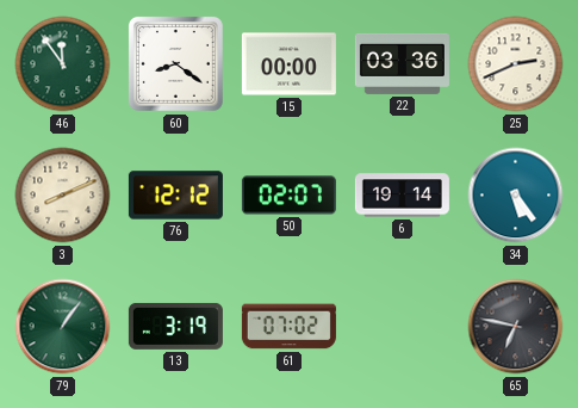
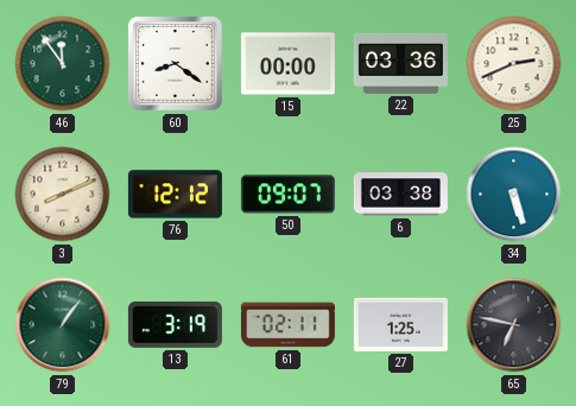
50: 02:07 -> 09:07 (287, 195)
6: 19:14 -> 03:38 (400, 195)
34: 5:24 -> 5:27 (514, 195)
61: 07:02 -> 02:11 (287, 325)
27: none -> 1:25 (400, 324)
